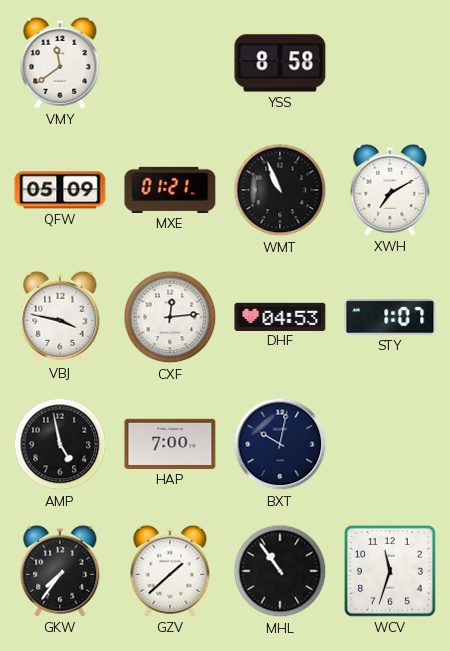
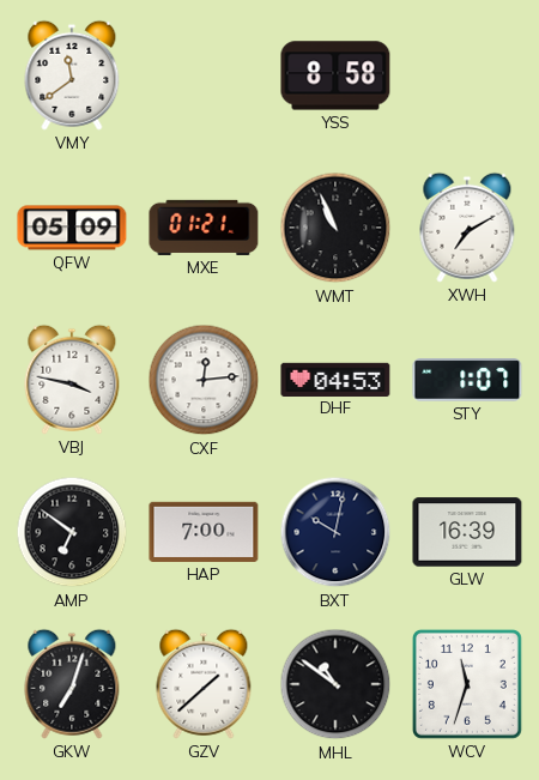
AMP: 4:58 -> 6:51 (72, 532)
GLW: none -> 16:39 (467, 532)
GKW: 7:36 -> 7:03 (72, 684)
MHL: 10:54 -> 10:51 (335, 684)
